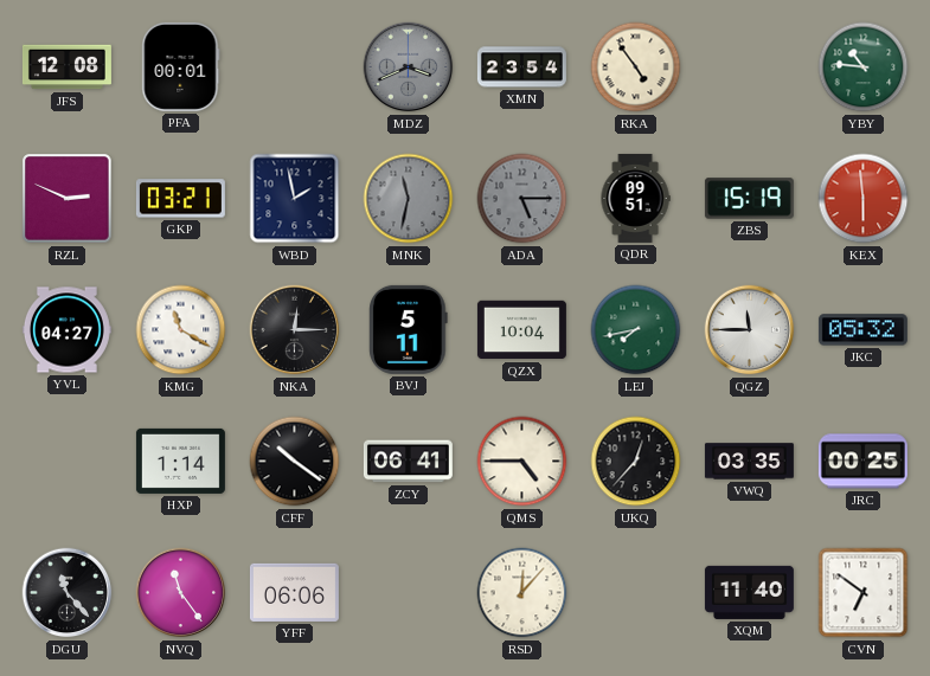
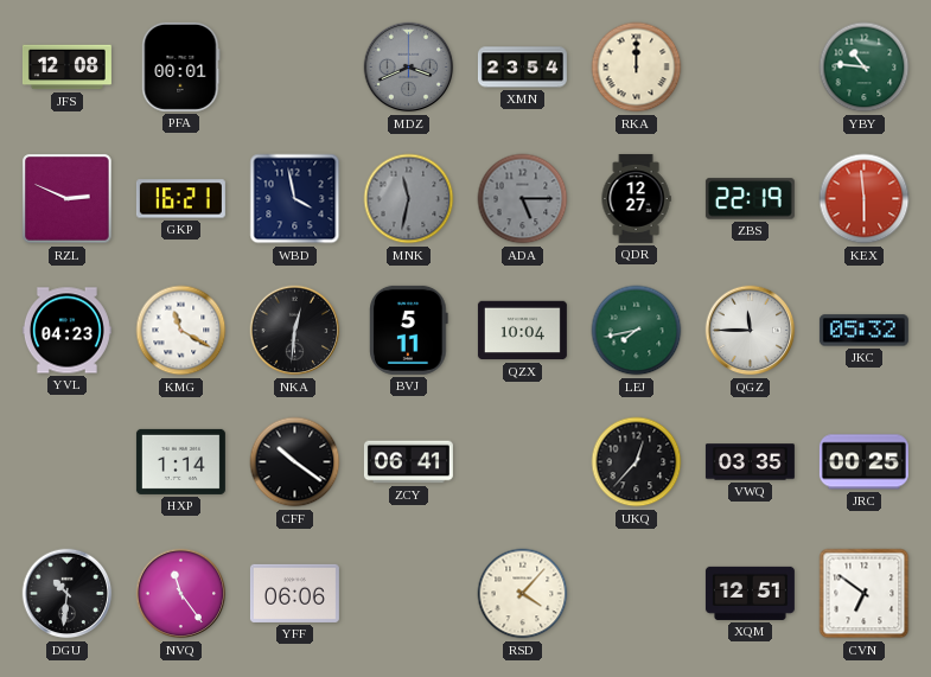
RKA: 4:54 -> 12:00 (637, 68)
GKP: 03:21 -> 16:21 (180, 199)
WBD: 1:58 -> 3:58 (295, 199)
QDR: 09:51 -> 12:27 (636, 198)
ZBS: 15:19 -> 22:19 (750, 199)
YVL: 04:27 -> 04:23 (66, 331)
NKA: 12:15 -> 12:31 (295, 331)
QMS: 4:45 -> none (522, 462)
DGU: 11:23 -> 10:31 (68, 594)
RSD: 12:07 -> 4:07 (523, 594)
XQM: 11:40 -> 12:51 (750, 593)
